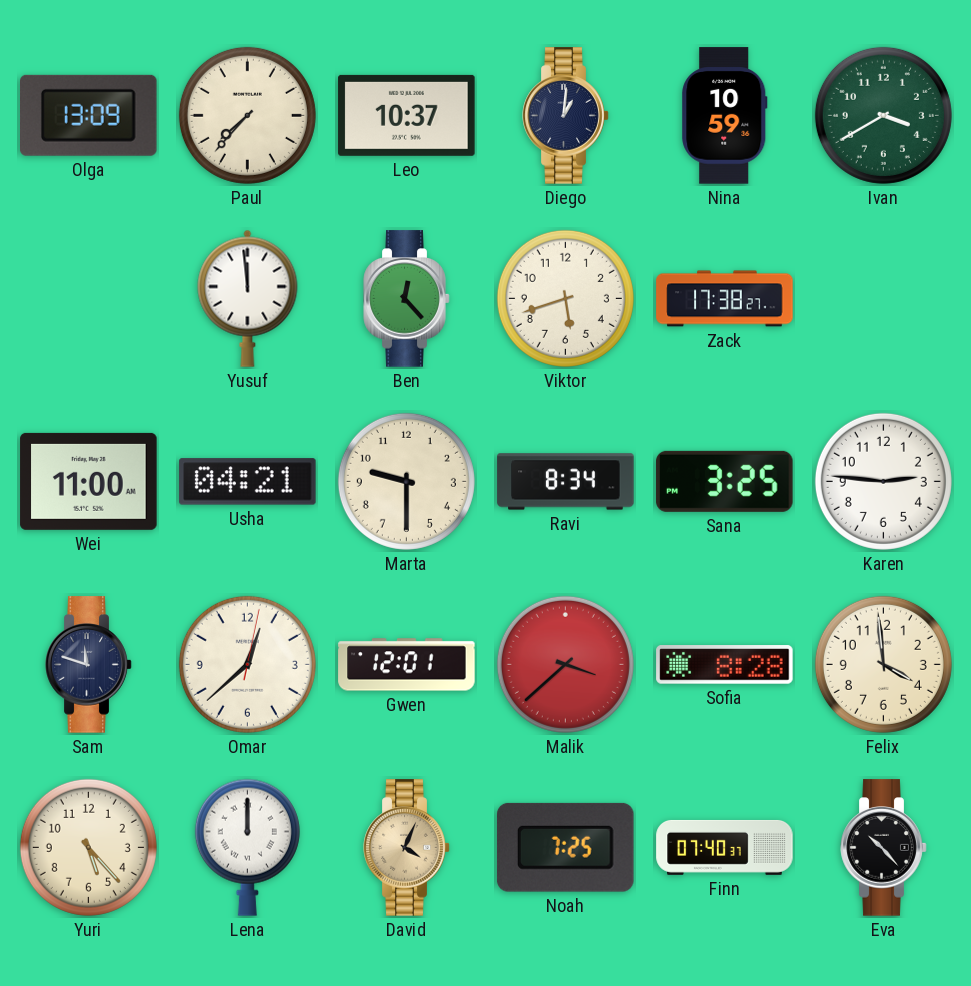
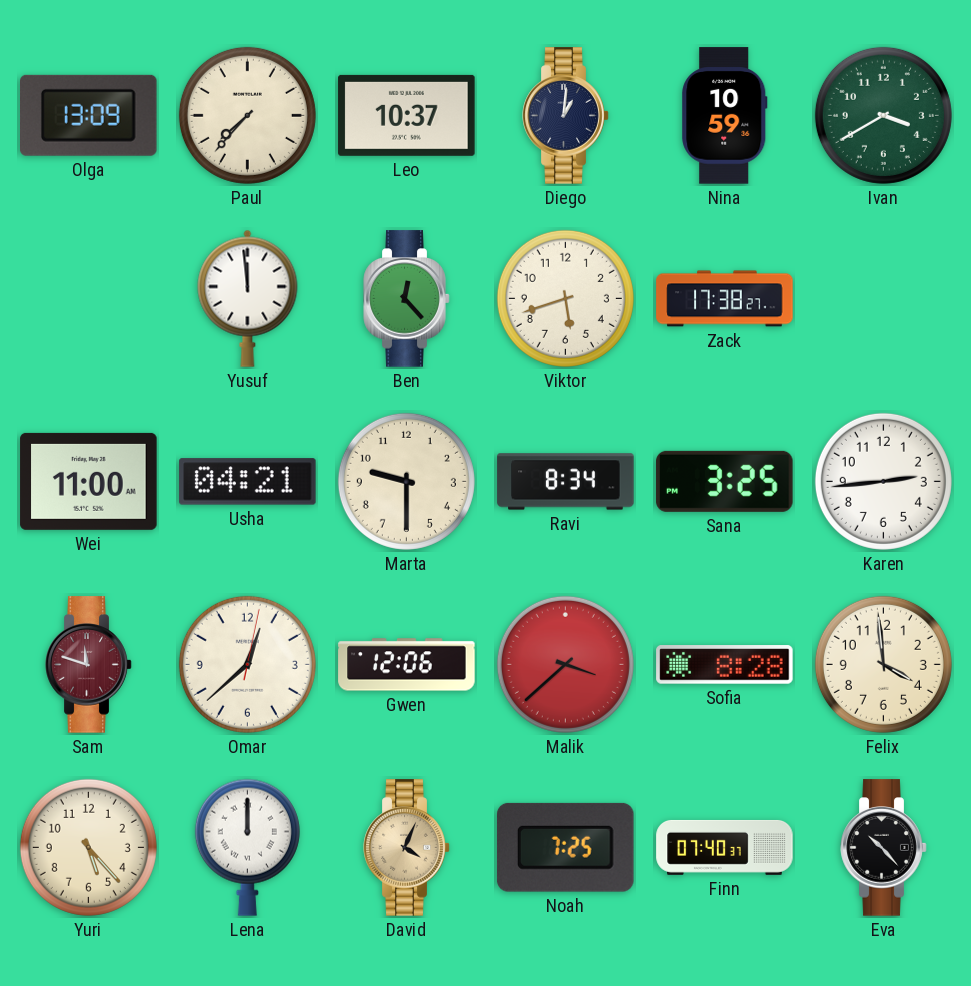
Karen: 2:46 -> 2:44 (883, 481)
Sam dial: navy -> burgundy (89, 665)
Gwen: 12:01 -> 12:06 (407, 665)
